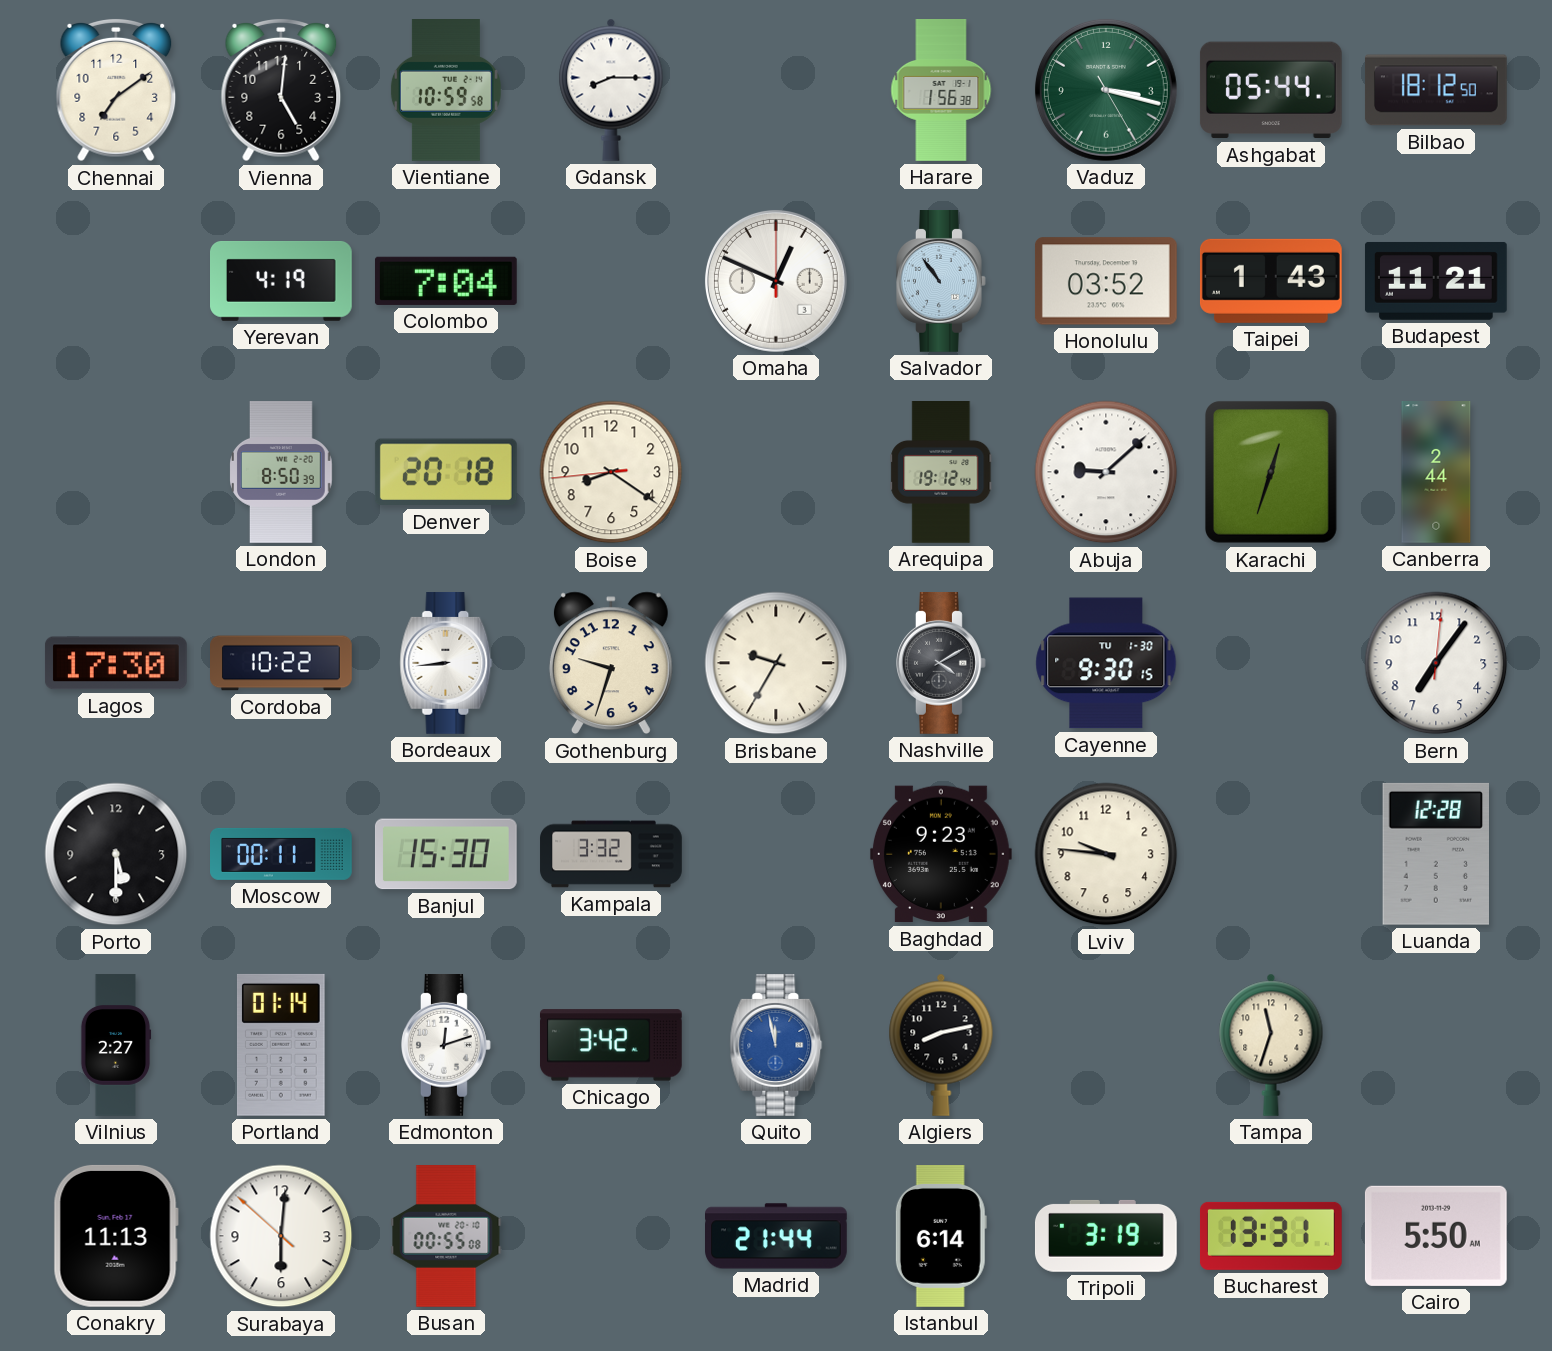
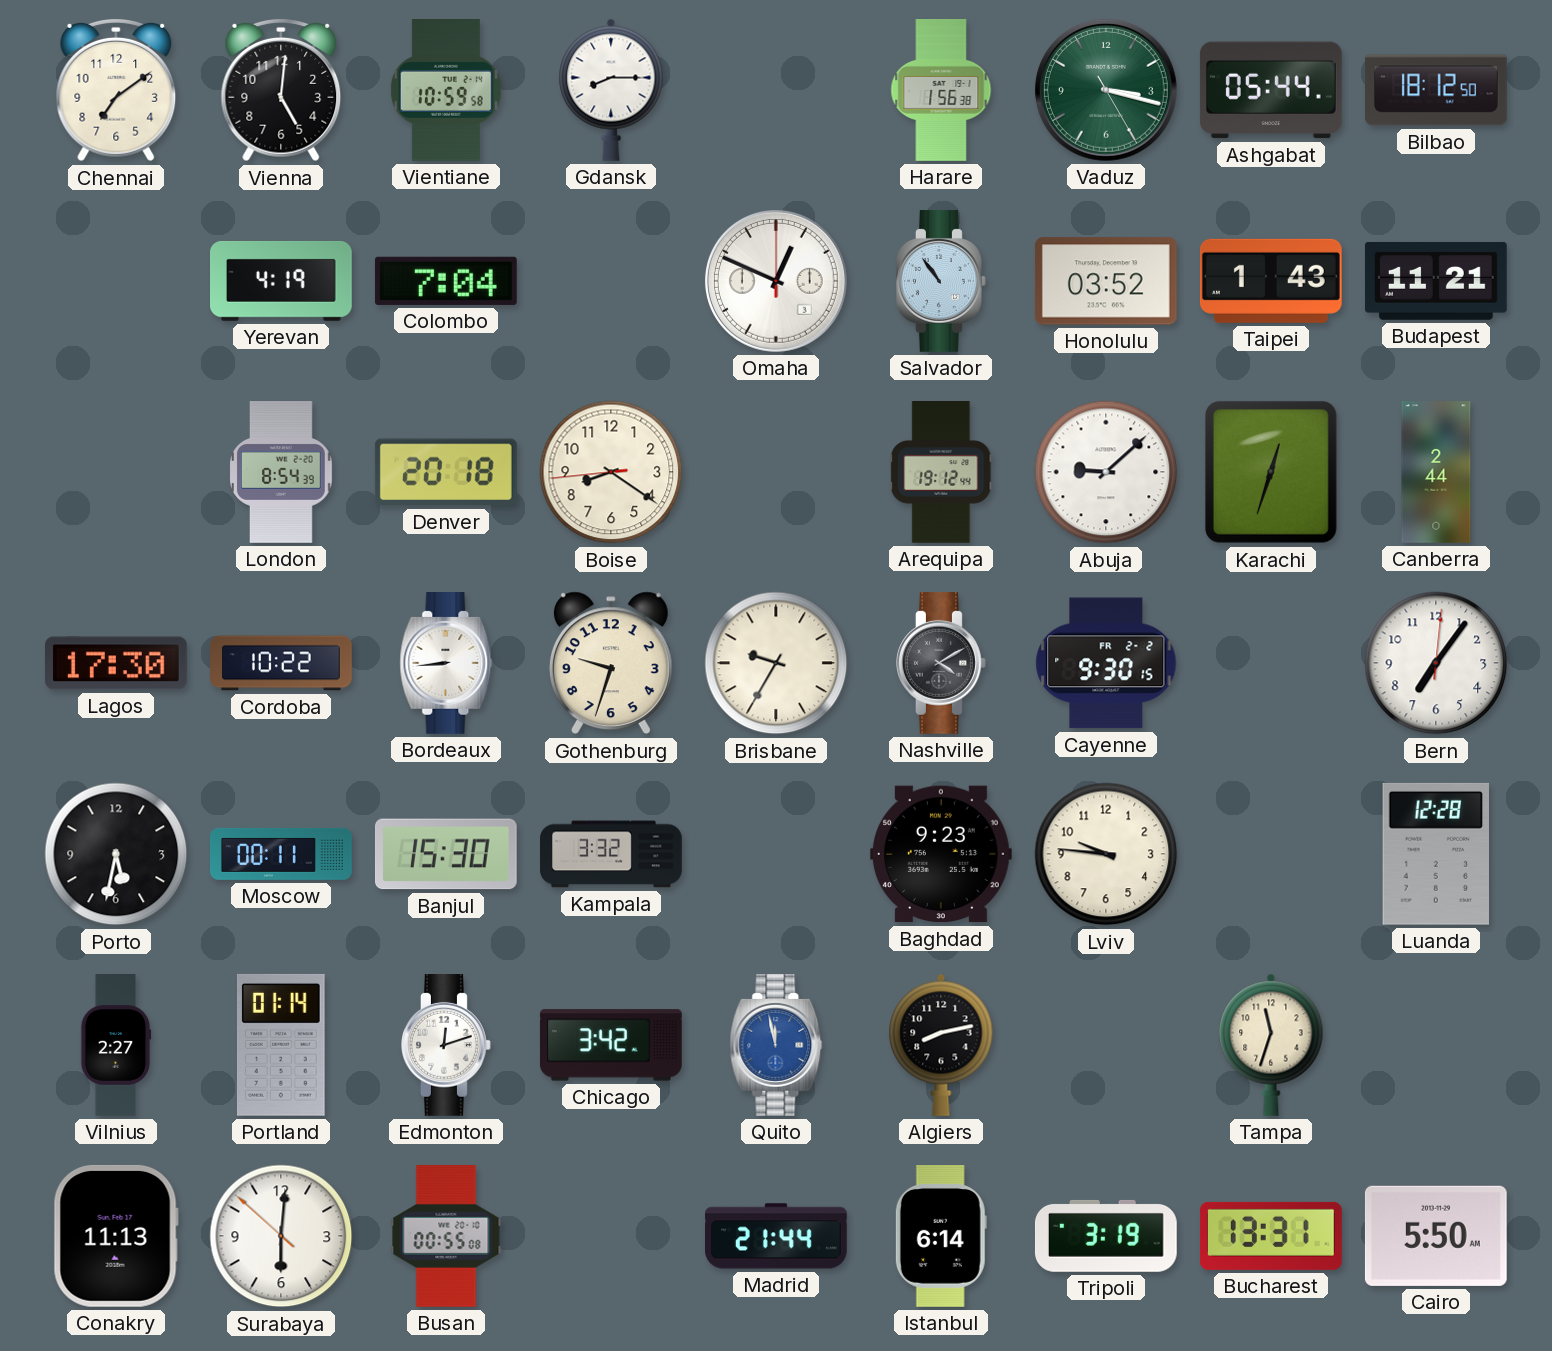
London: 8:50 -> 8:54 (281, 473)
Cayenne date: TU 1-30 -> FR 2-2 (1106, 663)
Porto: 5:30 -> 5:32 (116, 854)
